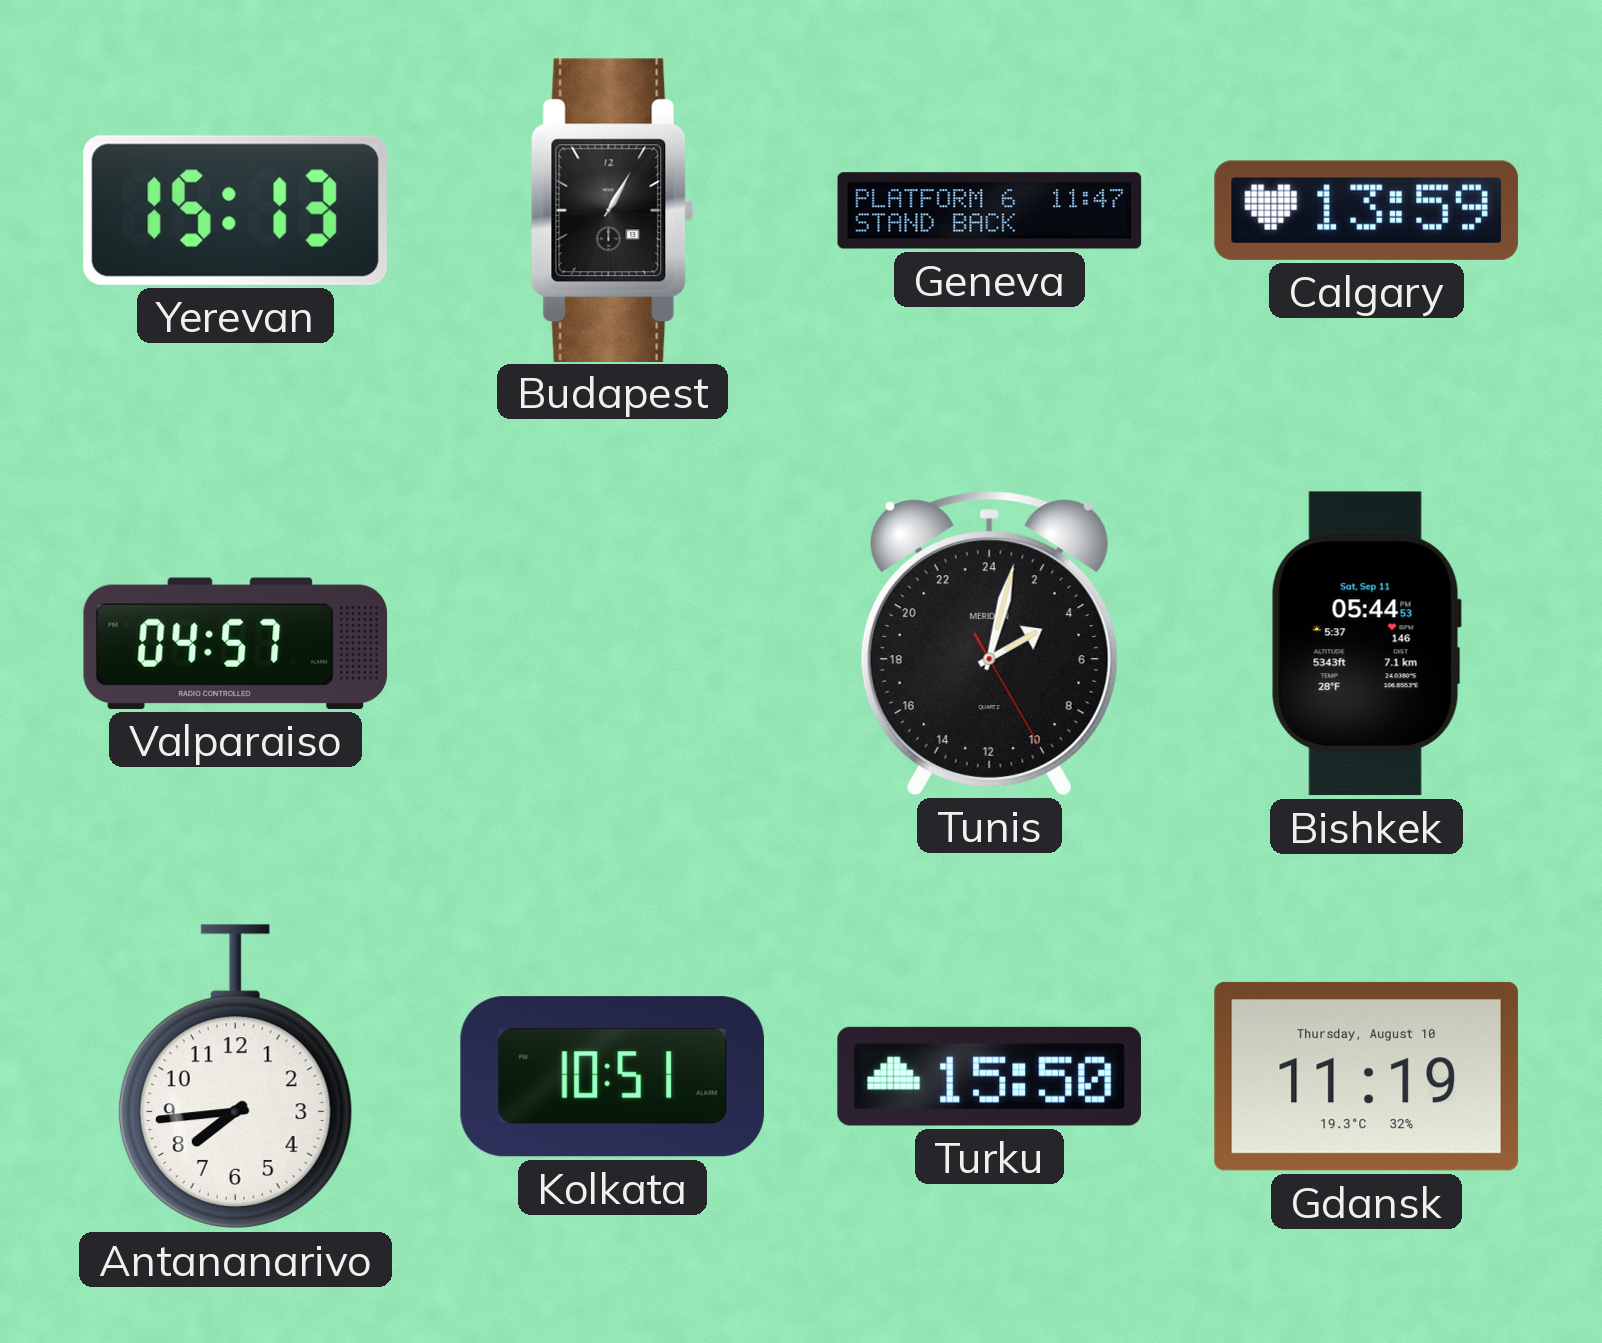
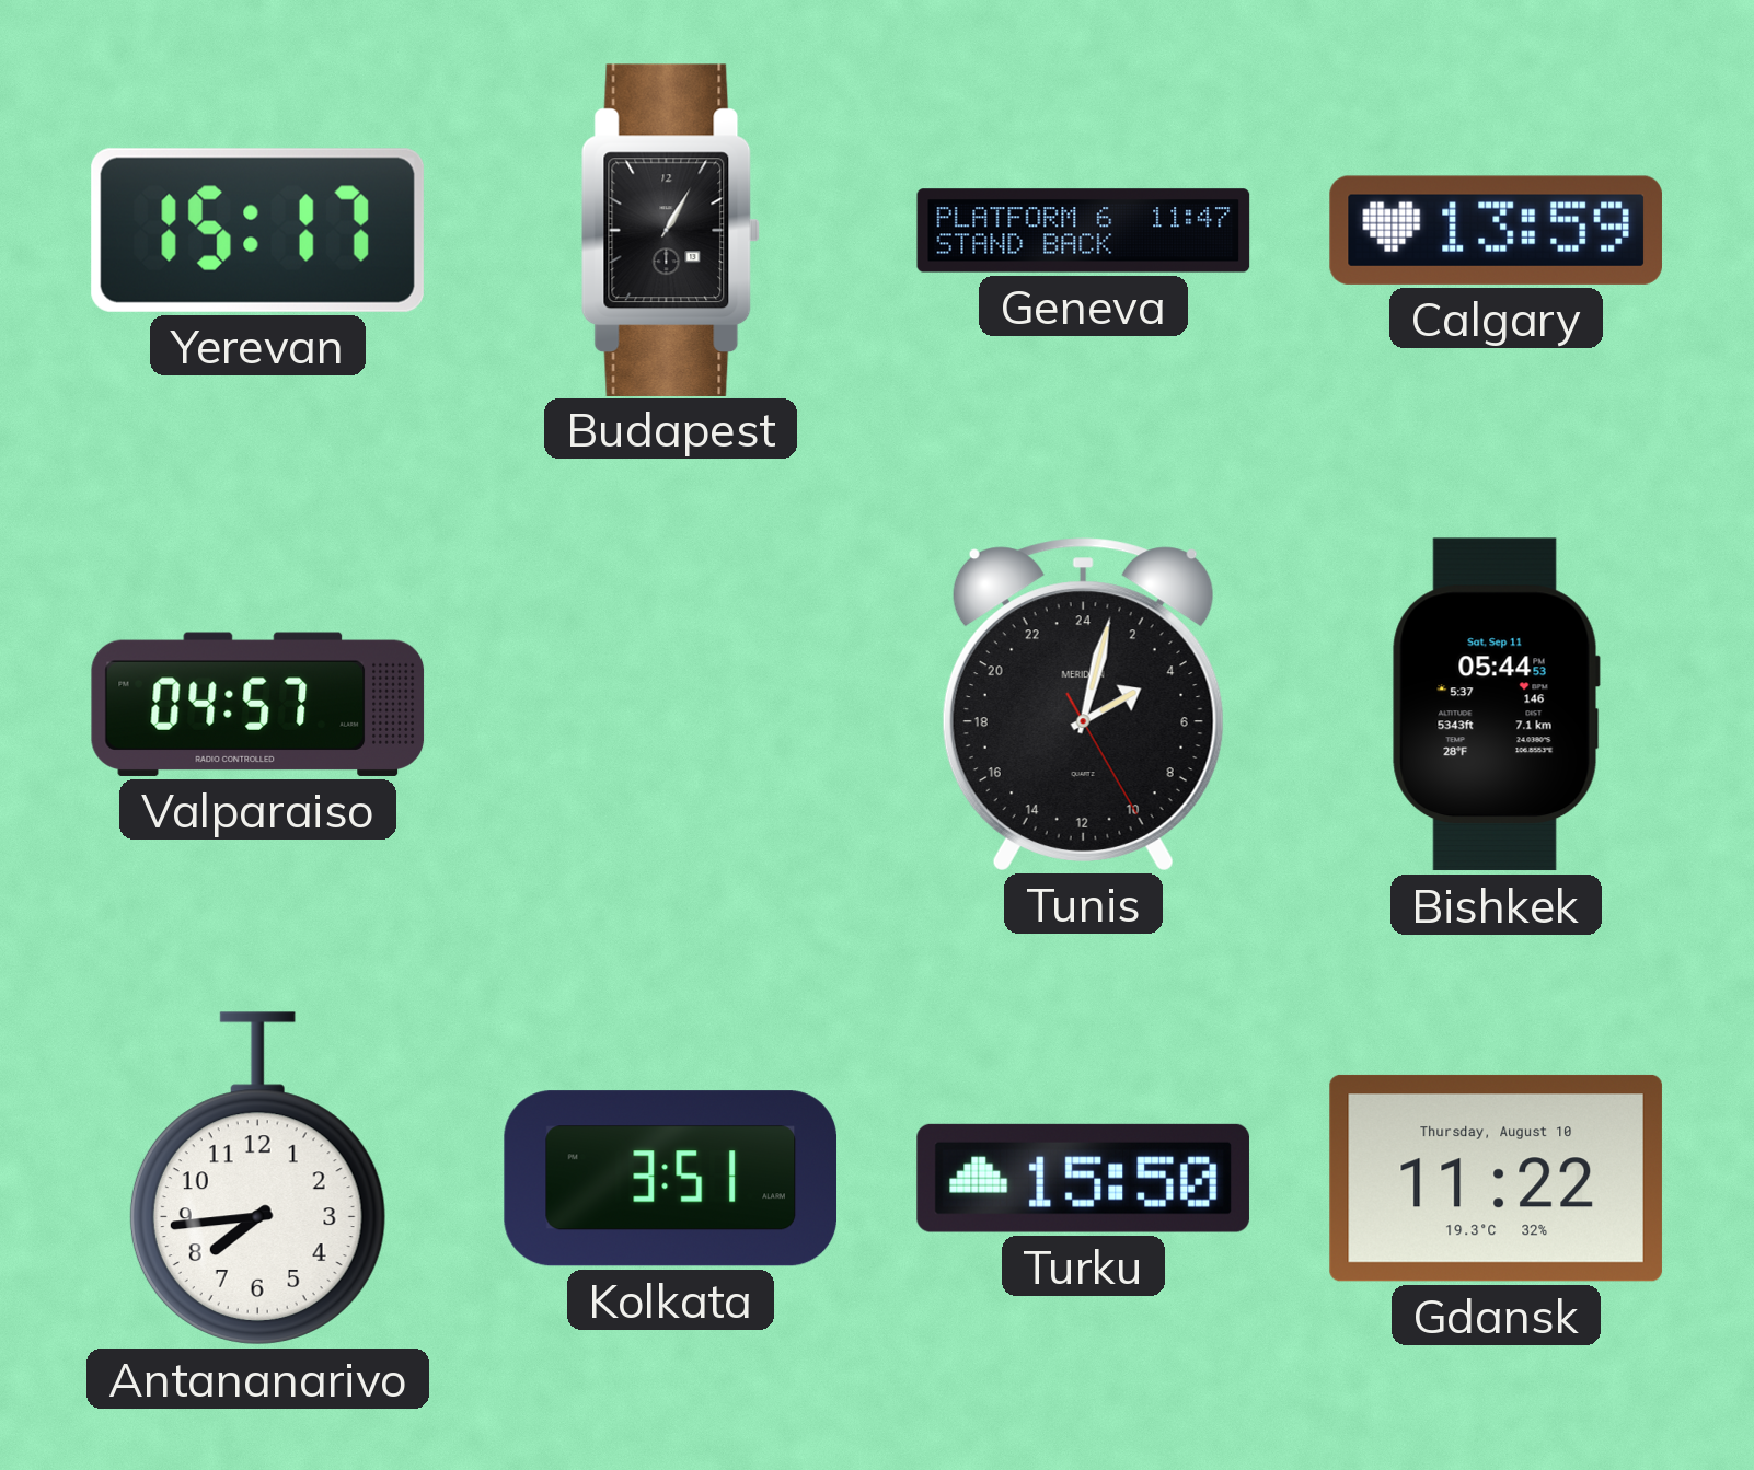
Yerevan: 15:13 -> 15:17 (257, 230)
Kolkata: 10:51 -> 3:51 (670, 1179)
Gdansk: 11:19 -> 11:22 (1496, 1178)
